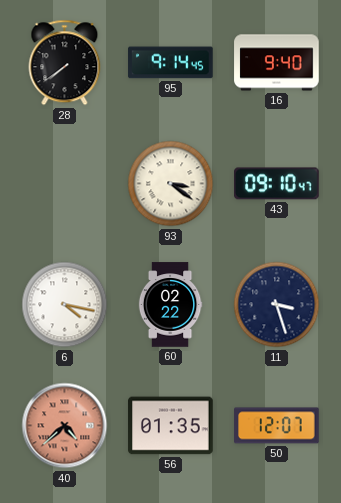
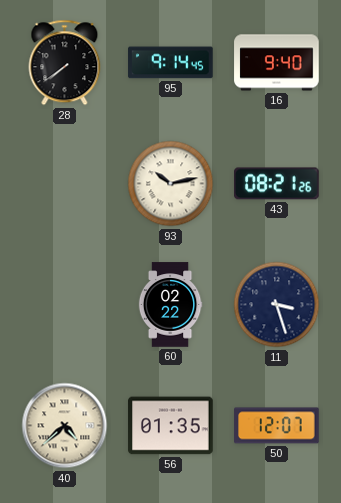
93: 3:21 -> 10:13 (171, 184)
43: 09:10 -> 08:21 (277, 184)
6: 4:17 -> none (65, 305)
40 dial: salmon -> cream (65, 426)
